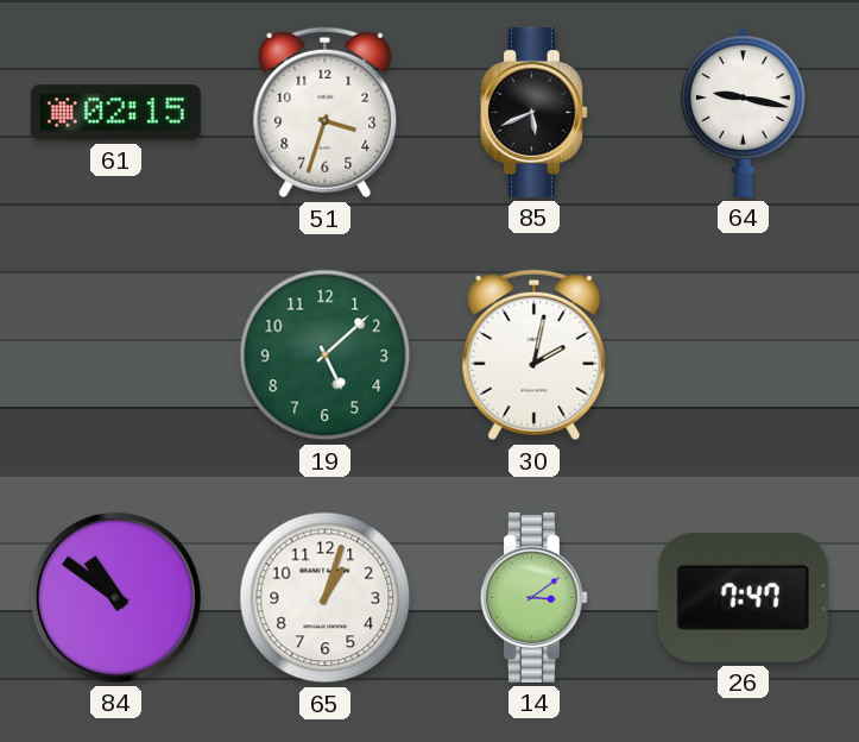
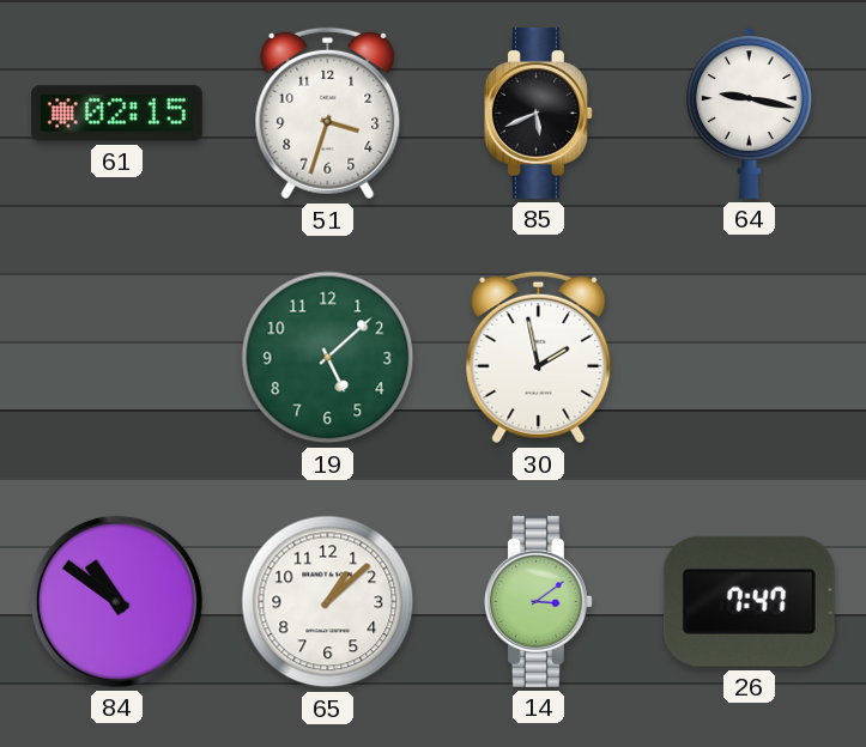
30: 2:02 -> 1:58 (539, 358)
65: 1:03 -> 1:08 (328, 602)
